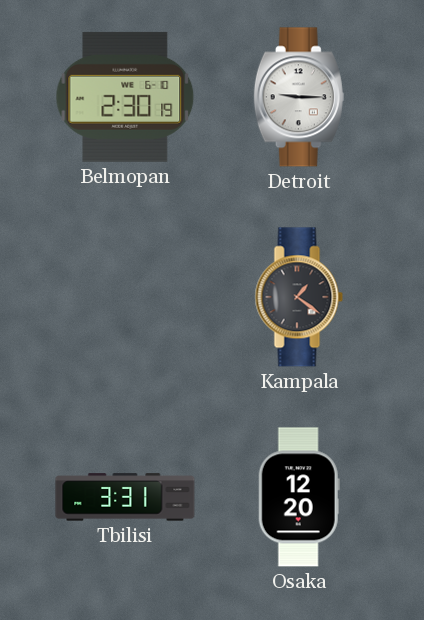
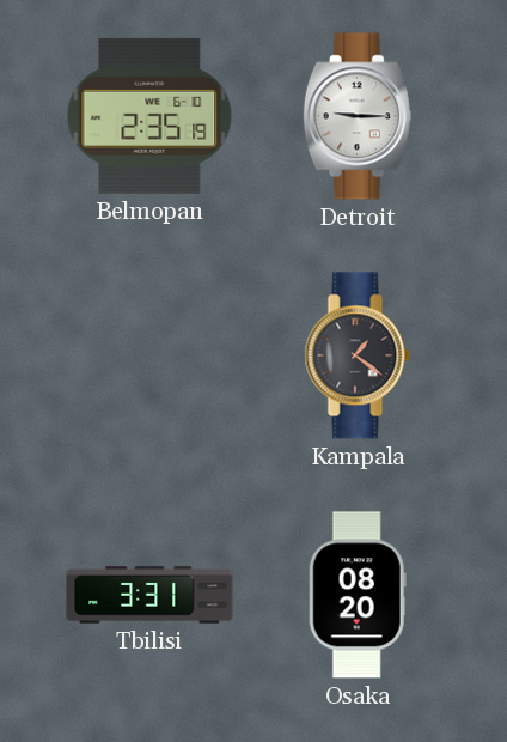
Belmopan: 2:30 -> 2:35 (149, 116)
Osaka: 12:20 -> 08:20 (358, 595)
